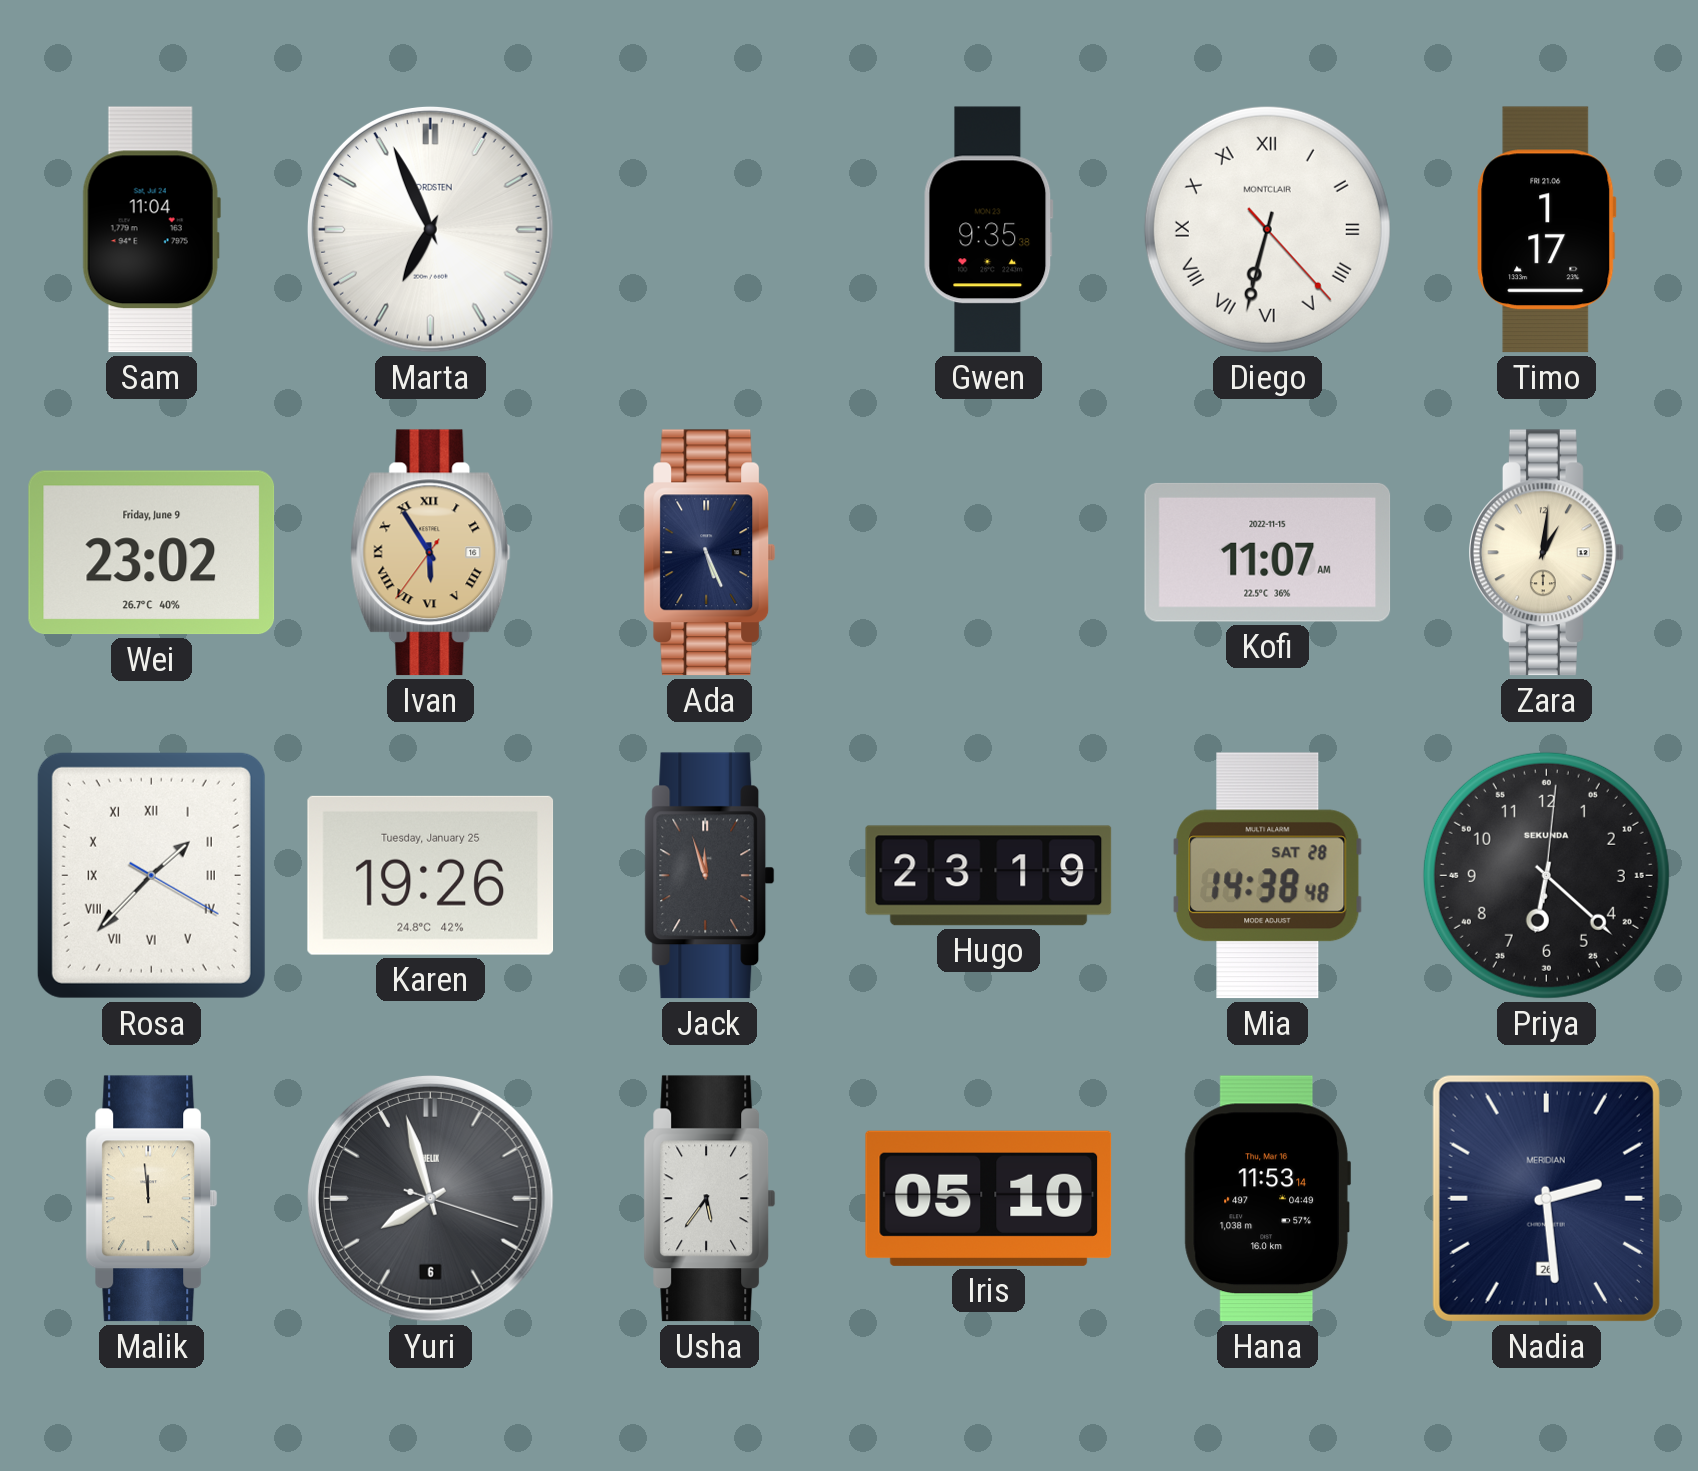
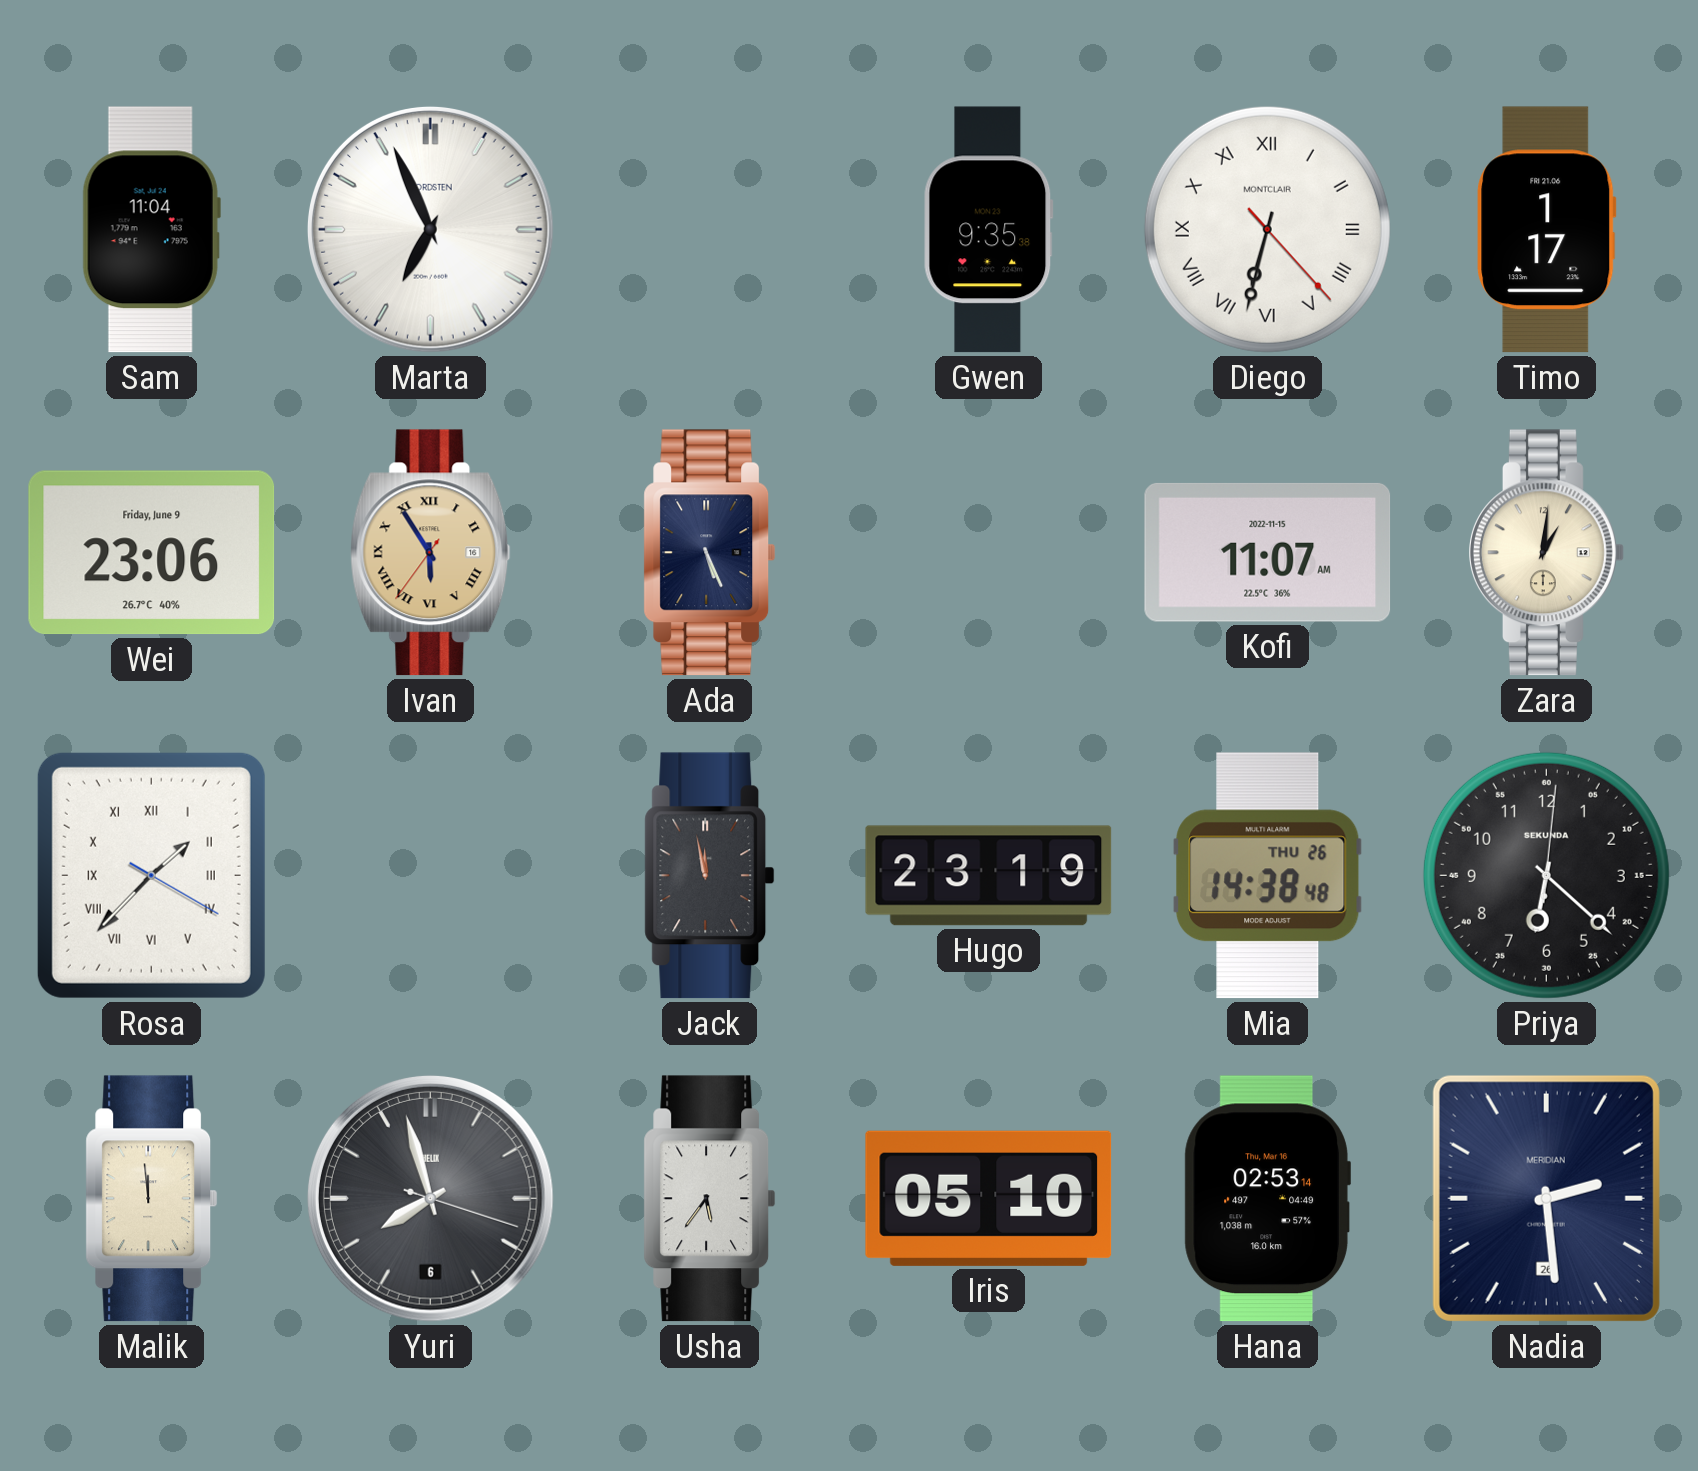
Wei: 23:02 -> 23:06 (152, 553)
Karen: 19:26 -> none (431, 875)
Jack: 11:57 -> 11:58 (710, 876)
Mia date: SAT 28 -> THU 26 (1268, 876)
Hana: 11:53 -> 02:53 (1267, 1199)
